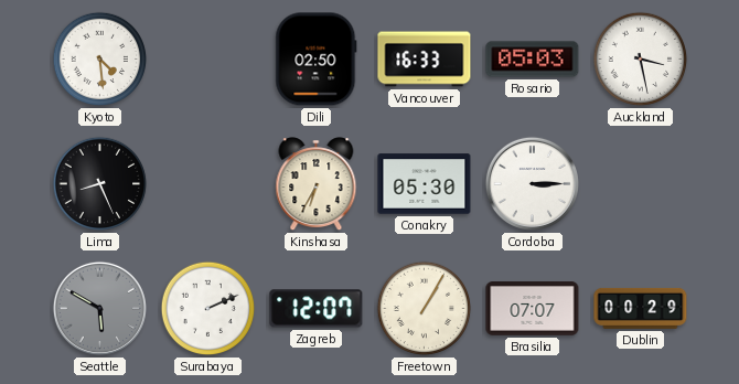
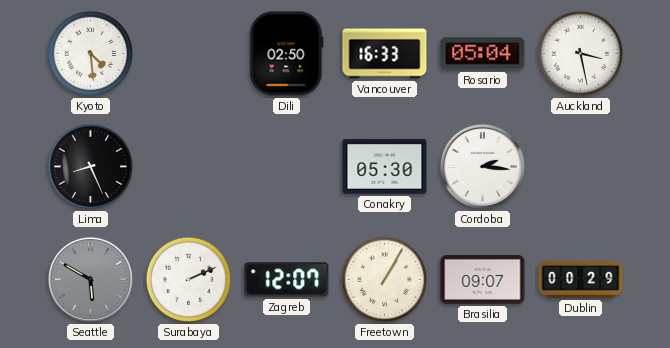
Rosario: 05:03 -> 05:04 (483, 54)
Kinshasa: 6:35 -> none (317, 184)
Cordoba: 3:15 -> 2:16 (482, 166)
Brasilia: 07:07 -> 09:07 (483, 280)
